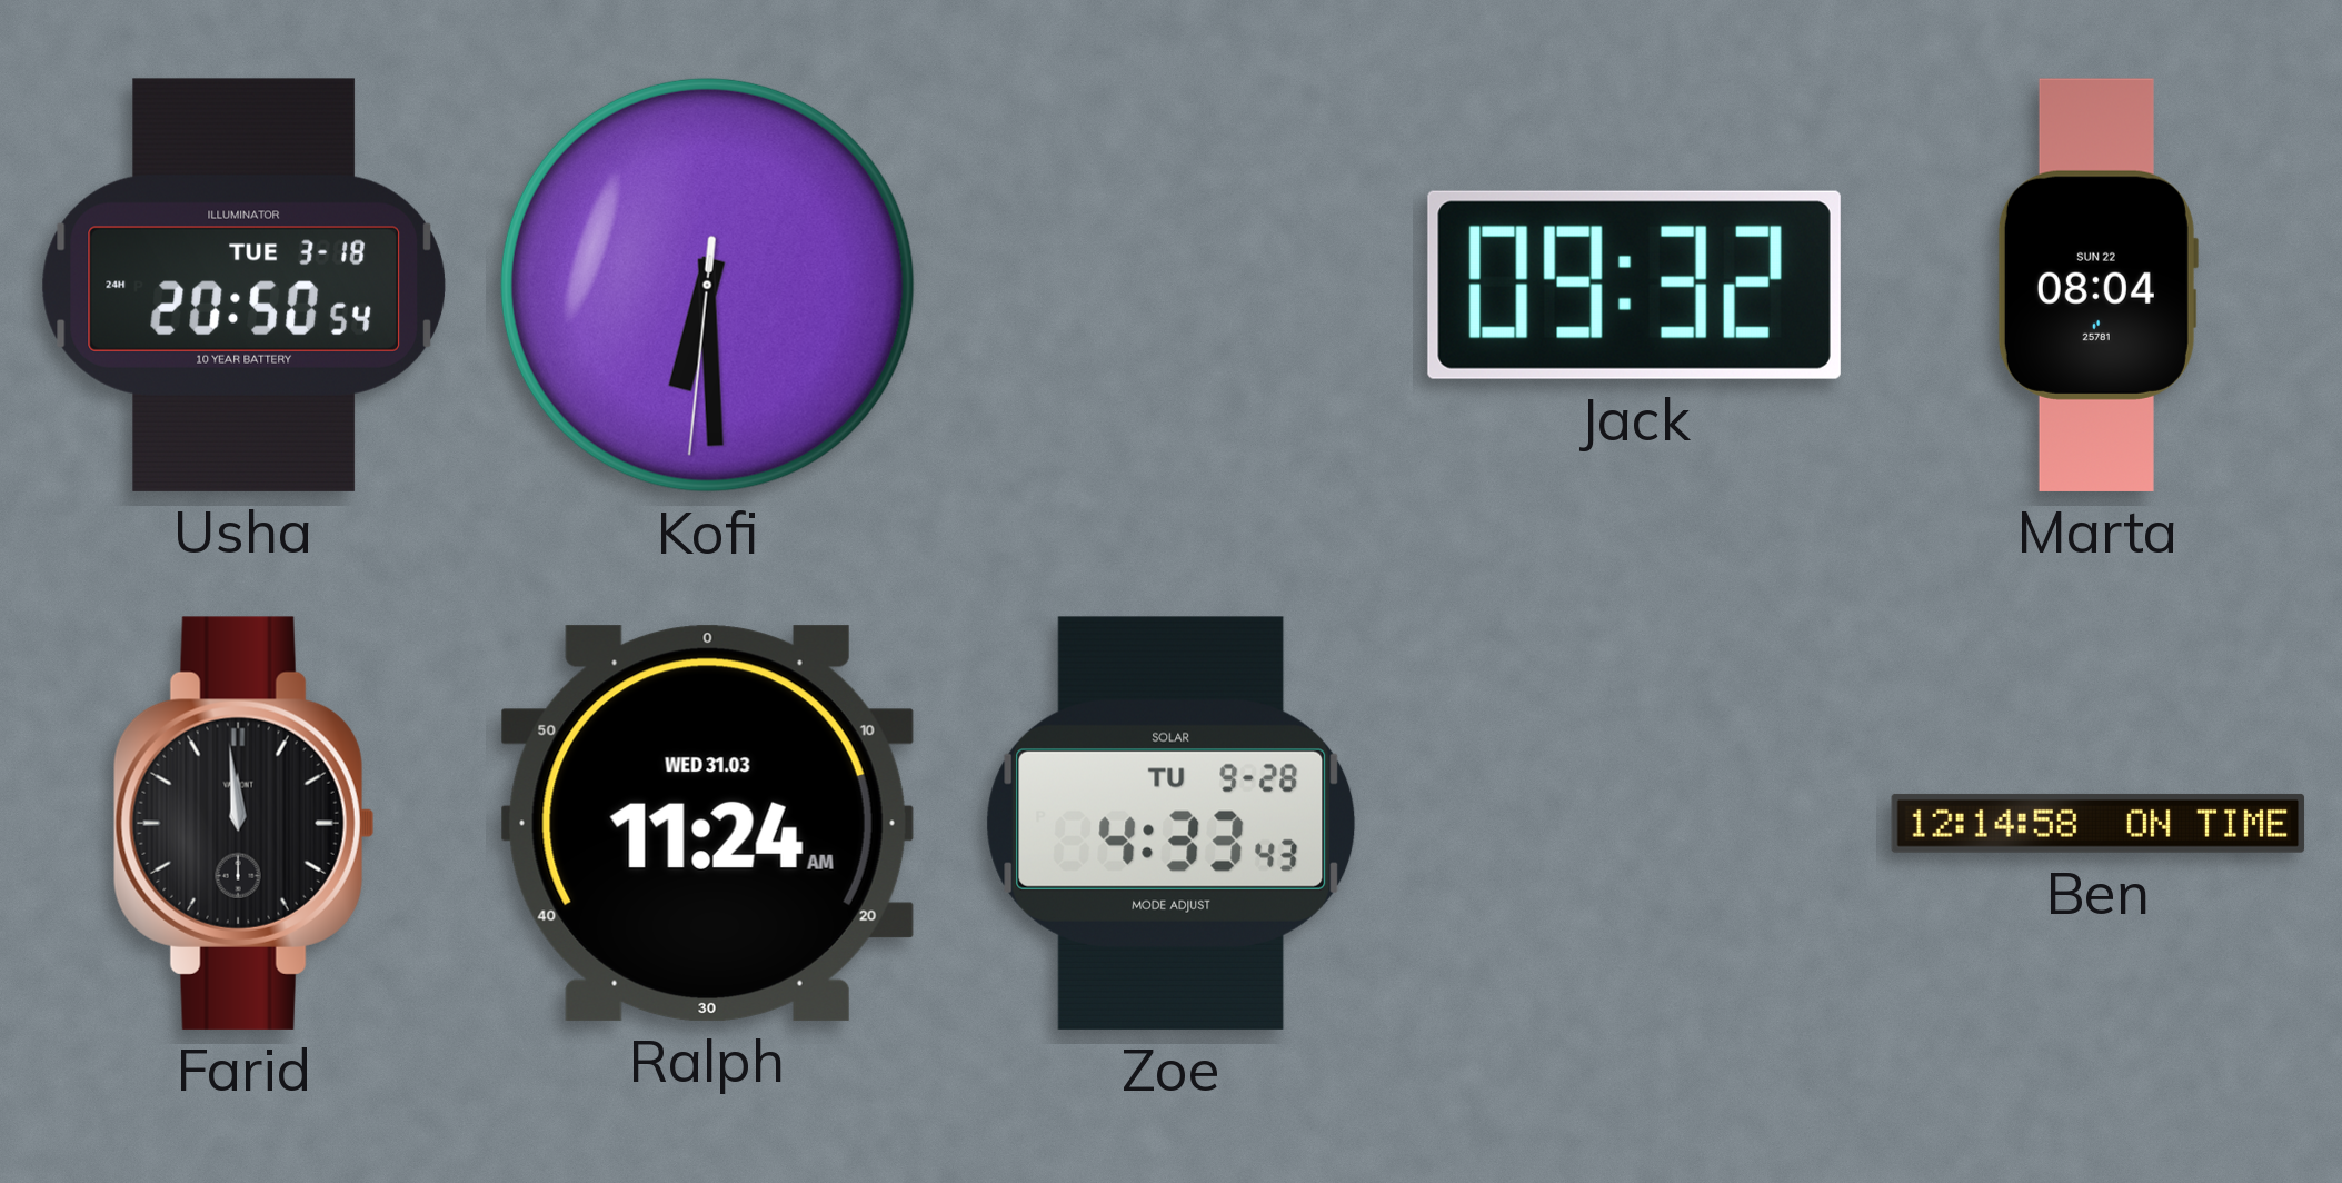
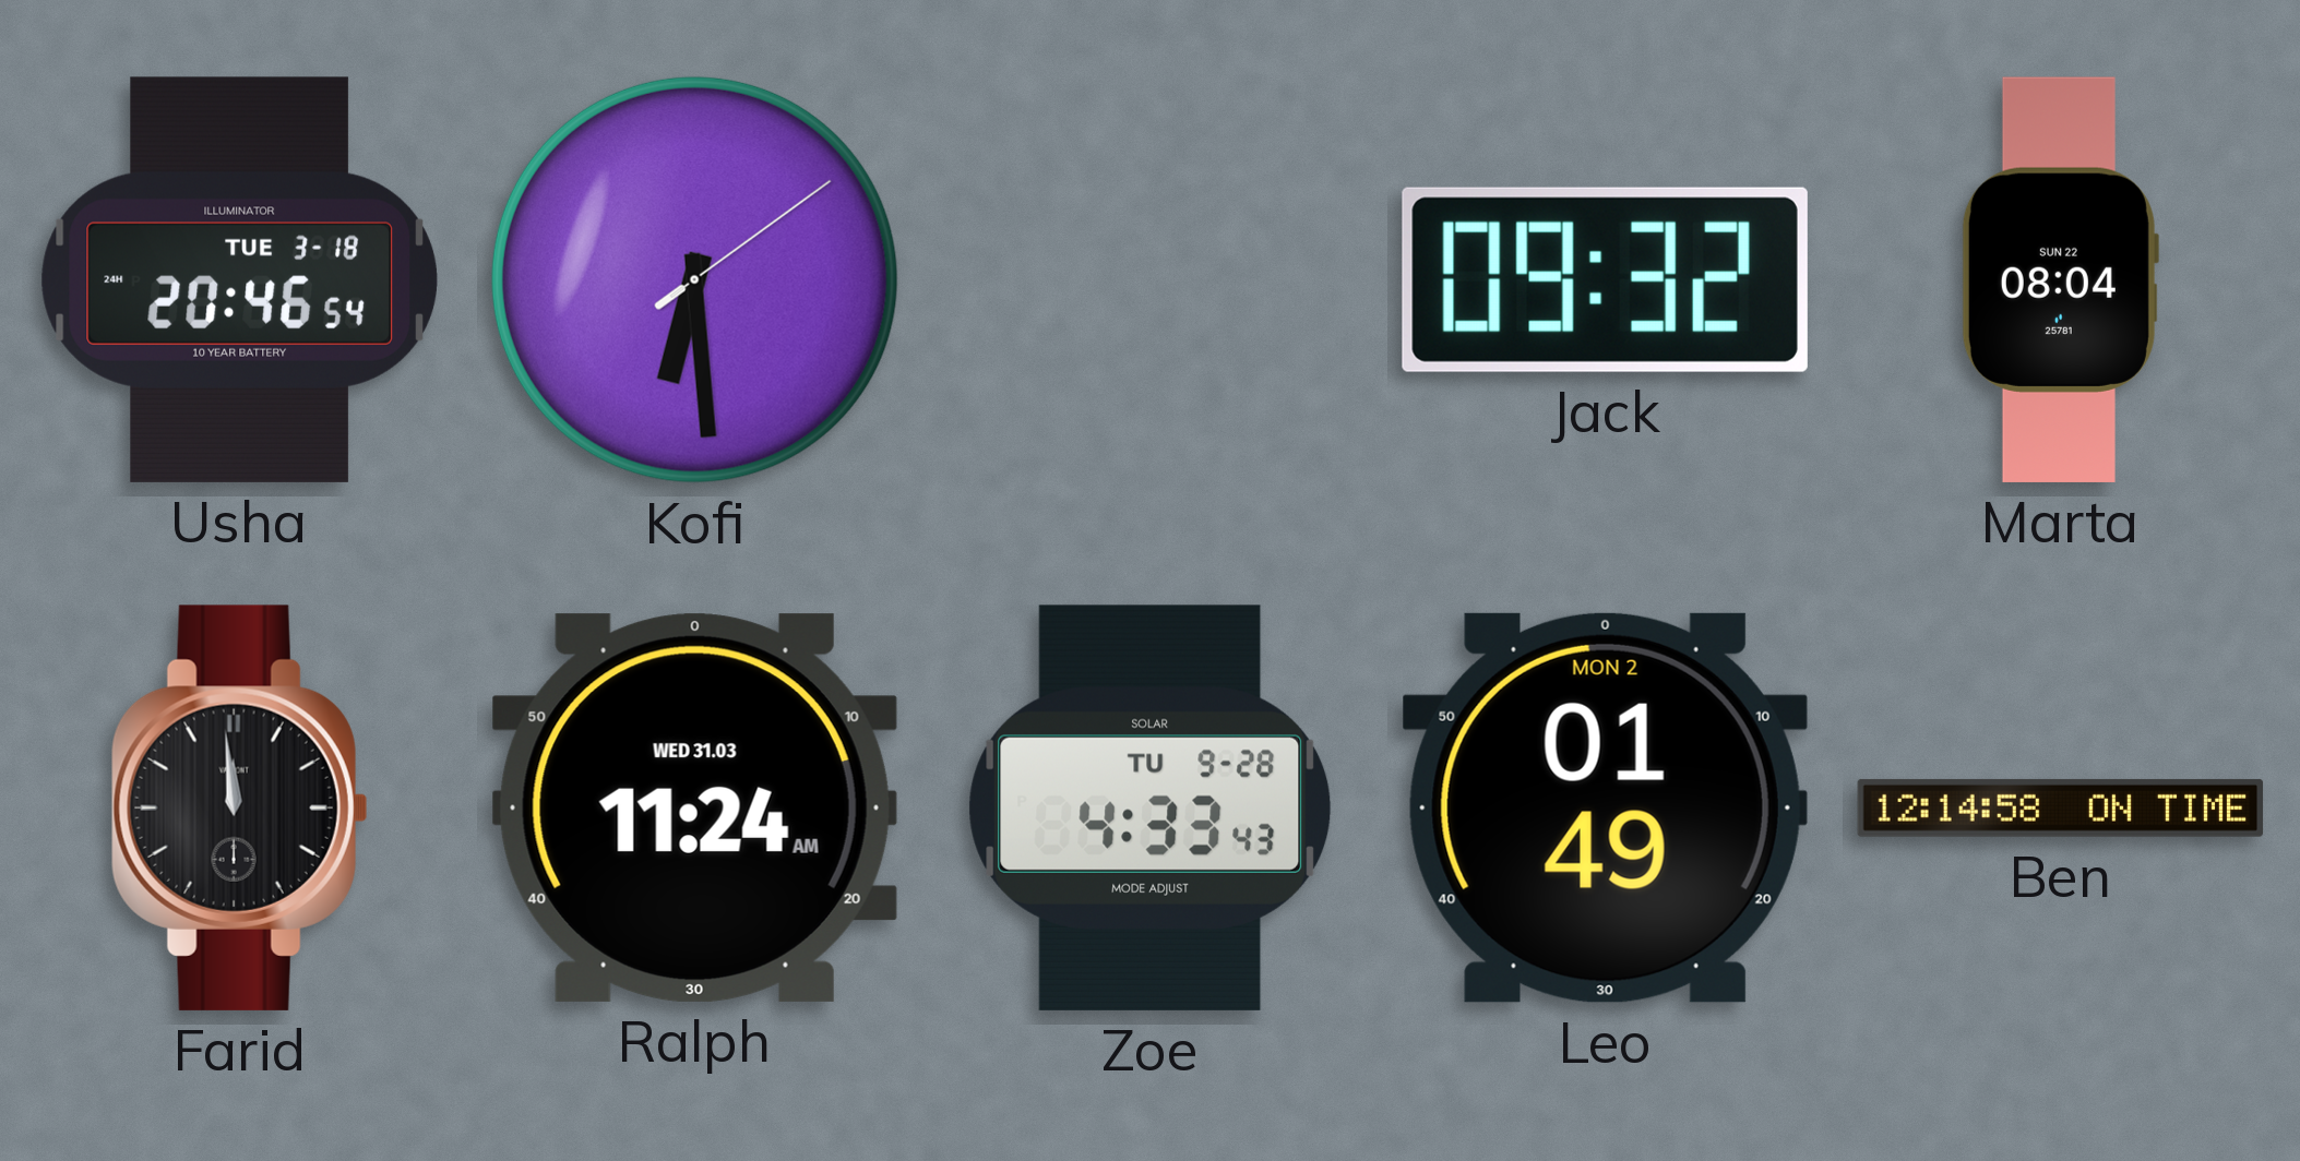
Usha: 20:50 -> 20:46 (239, 279)
Kofi: 6:29:31 -> 6:29:09 (694, 279)
Leo: none -> 01:49 (1605, 807)
